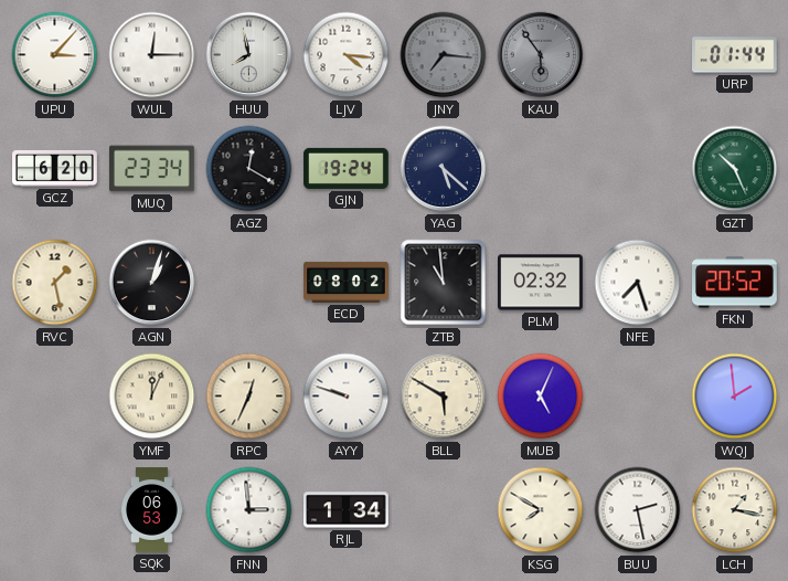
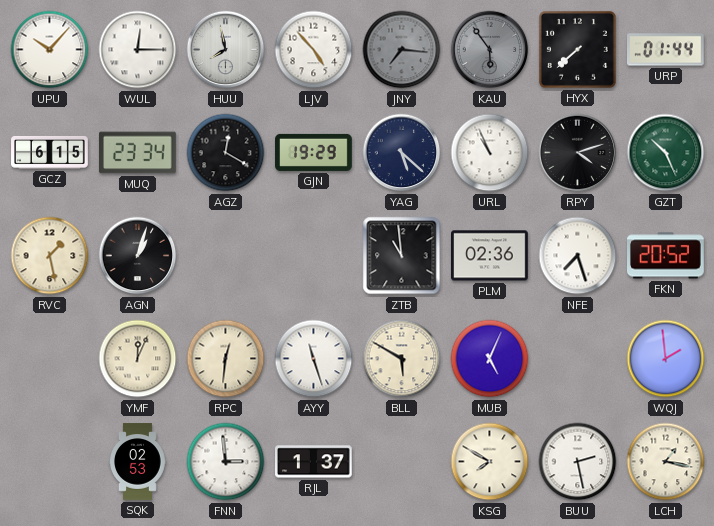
UPU: 3:07 -> 10:07 (50, 50)
LJV: 4:16 -> 4:53 (314, 50)
HYX: none -> 7:38 (577, 49)
GCZ: 6:20 -> 6:15 (50, 152)
GJN: 19:24 -> 19:29 (314, 152)
URL: none -> 10:56 (490, 153)
RPY: none -> 4:12 (578, 153)
ECD: 08:02 -> none (347, 282)
PLM: 02:32 -> 02:36 (490, 256)
RPC: 12:34 -> 12:31 (226, 359)
AYY: 9:48 -> 11:27 (314, 359)
SQK: 06:53 -> 02:53 (138, 462)
RJL: 1:34 -> 1:37 (314, 462)
